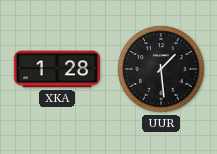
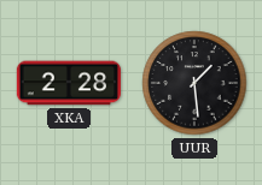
XKA: 1:28 -> 2:28 (68, 83)
